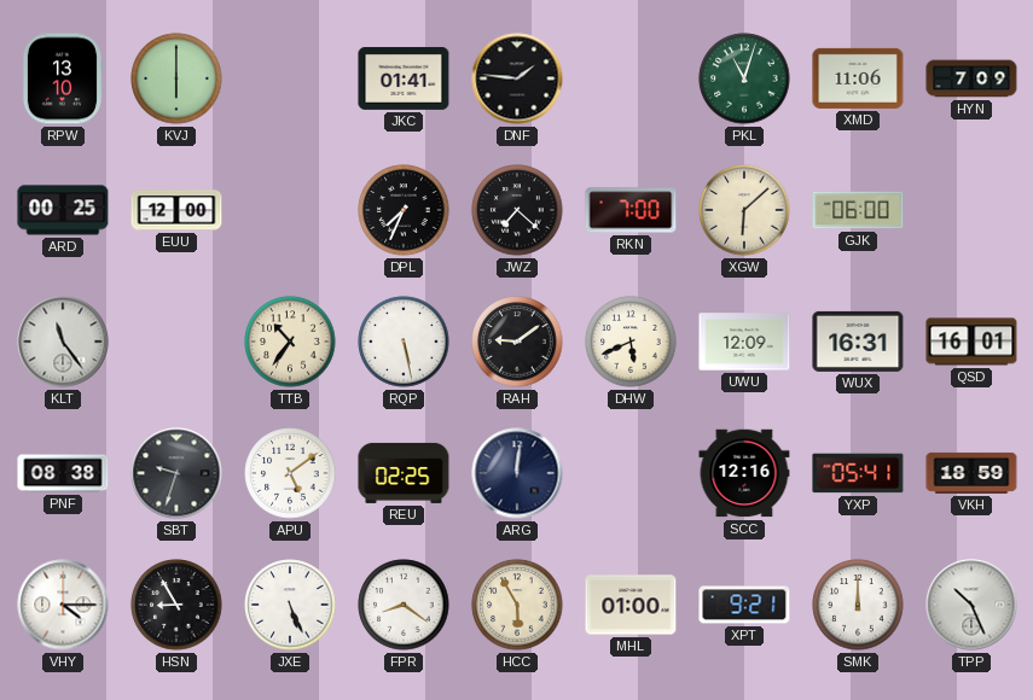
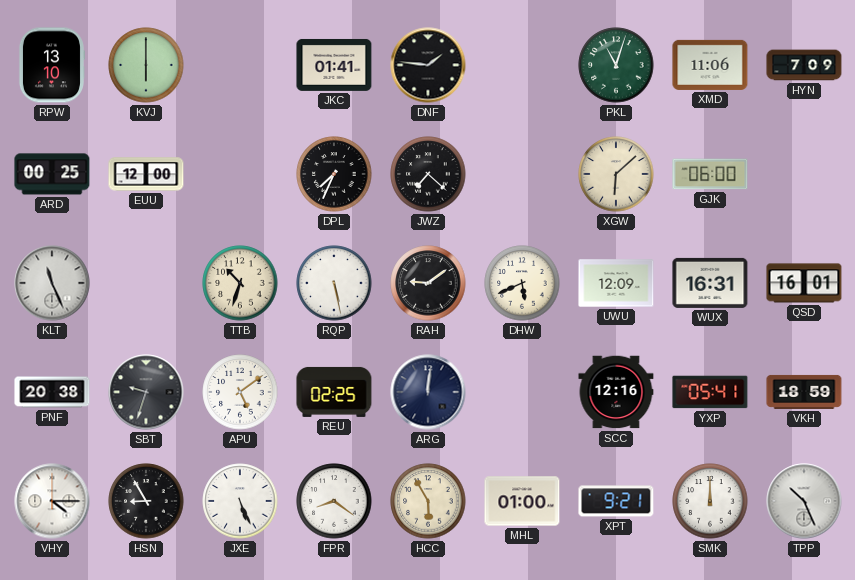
RKN: 7:00 -> none (631, 210)
KLT: 11:24 -> 11:26 (52, 283)
TTB: 10:36 -> 10:33 (240, 283)
PNF: 08:38 -> 20:38 (52, 392)
